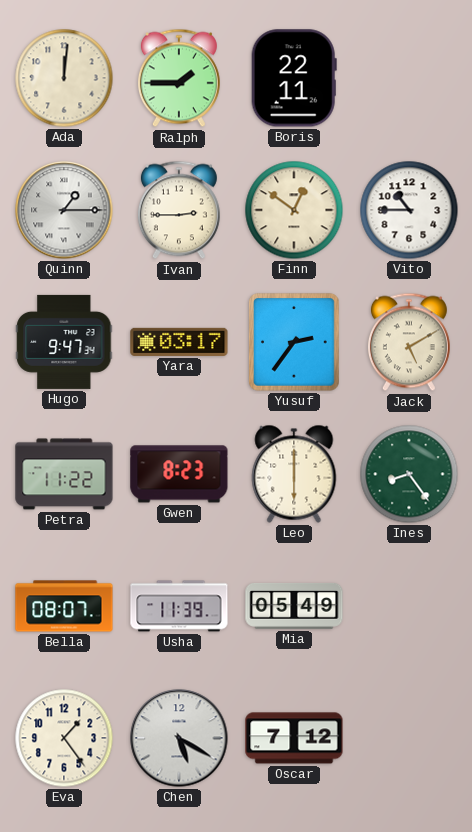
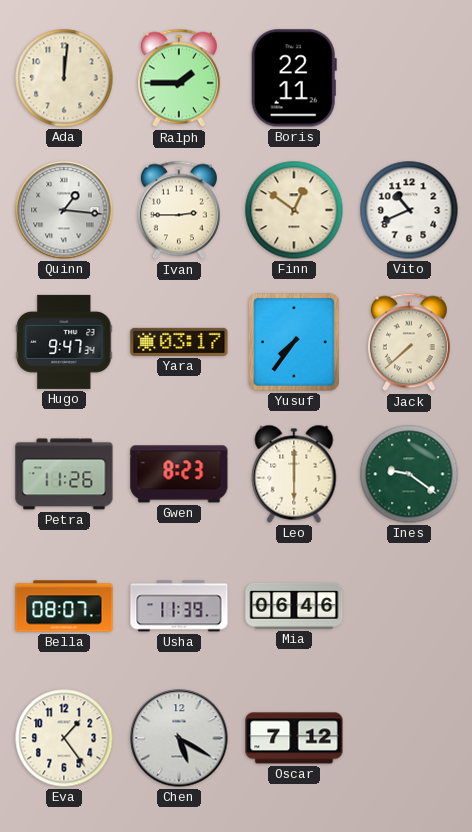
Quinn: 1:15 -> 1:16 (64, 210)
Vito: 10:45 -> 10:41 (409, 210)
Yusuf: 2:36 -> 7:36 (295, 342)
Jack: 5:10 -> 7:38 (409, 342)
Petra: 11:22 -> 11:26 (64, 474)
Ines: 8:24 -> 9:21 (409, 474)
Mia: 05:49 -> 06:46 (294, 606)
